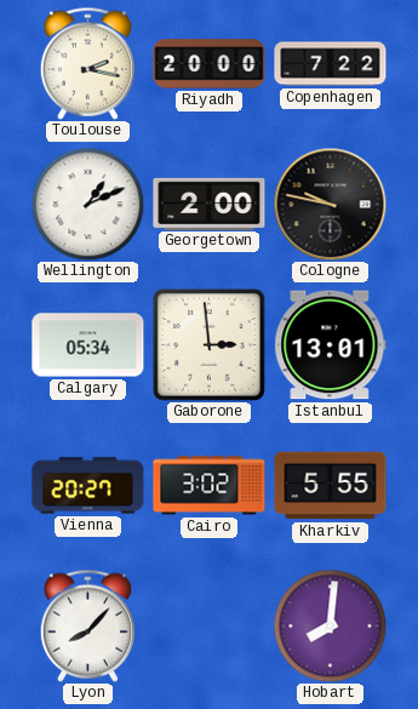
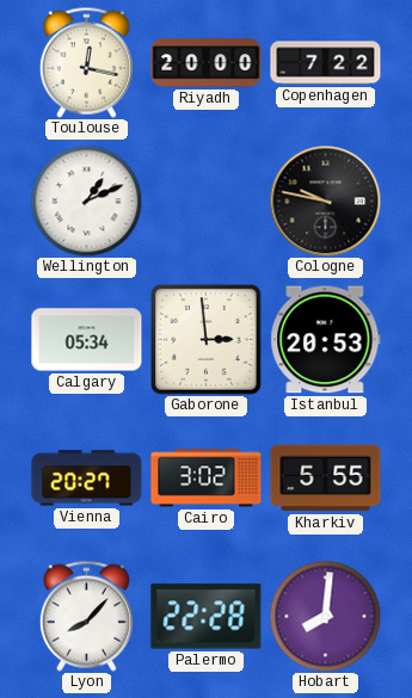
Toulouse: 2:17 -> 12:17 (86, 62)
Georgetown: 2:00 -> none (210, 204)
Istanbul: 13:01 -> 20:53 (326, 340)
Palermo: none -> 22:28 (207, 617)
